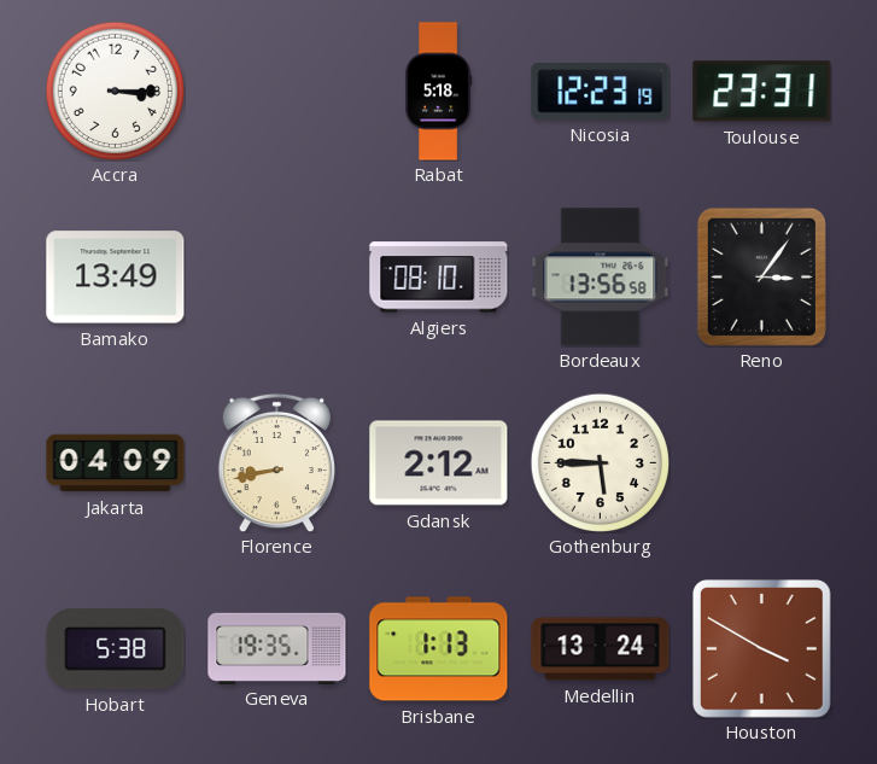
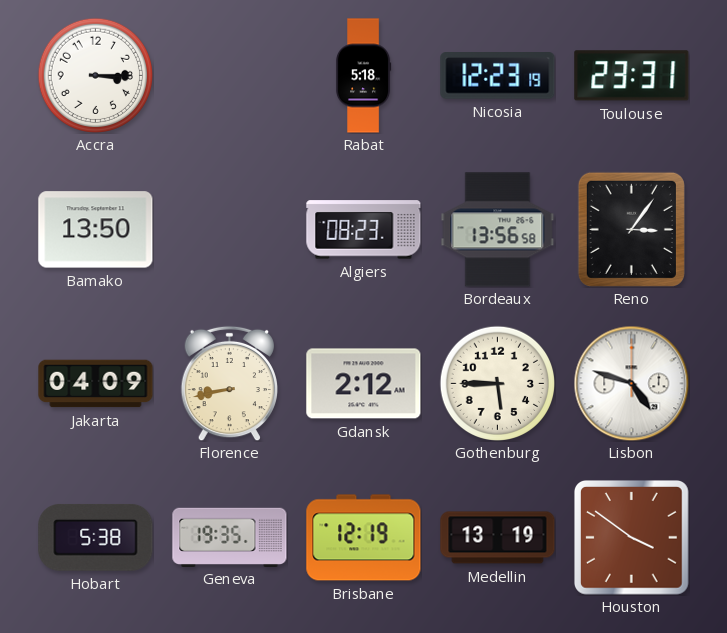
Bamako: 13:49 -> 13:50 (96, 230)
Algiers: 08:10 -> 08:23 (364, 230)
Lisbon: none -> 4:48 (631, 383)
Brisbane: 1:13 -> 12:19 (364, 538)
Medellin: 13:24 -> 13:19 (498, 538)
Houston: 3:50 -> 3:51 (632, 538)
